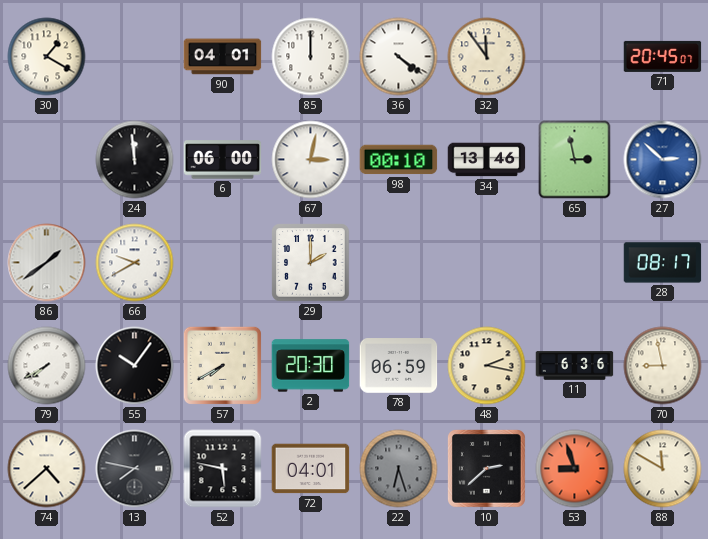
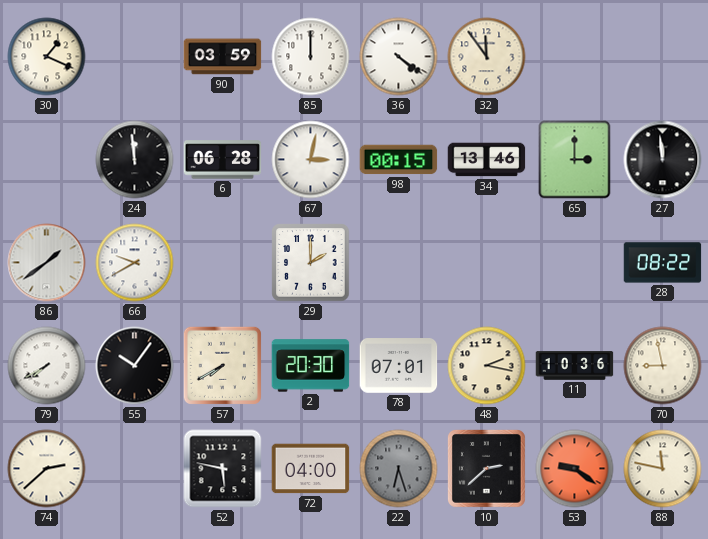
30: 1:20 -> 1:19 (47, 57)
90: 04:01 -> 03:59 (223, 57)
71: 20:45 -> none (663, 56)
6: 06:00 -> 06:28 (223, 160)
98: 00:10 -> 00:15 (399, 160)
65: 2:58 -> 3:00 (575, 160)
27: 2:52 -> 11:59 (663, 160)
27 dial: blue -> black (663, 160)
28: 08:17 -> 08:22 (663, 263)
78: 06:59 -> 07:01 (399, 366)
11: 6:36 -> 10:36 (575, 366)
74: 4:38 -> 2:38 (47, 469)
13: 7:47 -> none (135, 469)
72: 04:01 -> 04:00 (311, 469)
53: 8:57 -> 9:21 (575, 469)
88: 11:50 -> 11:47 (663, 469)
